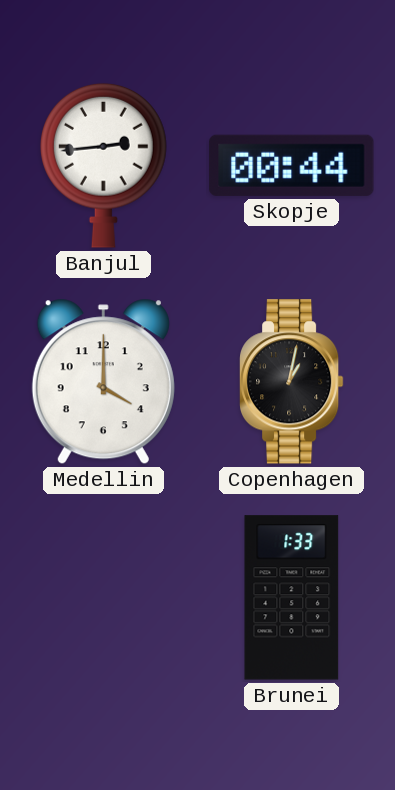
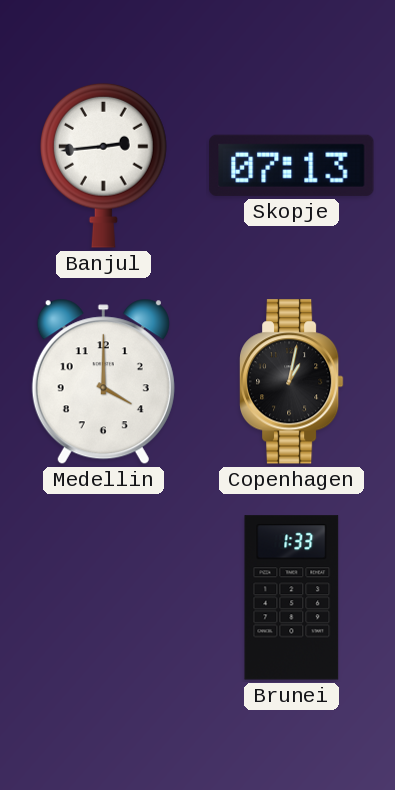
Skopje: 00:44 -> 07:13 (292, 165)
